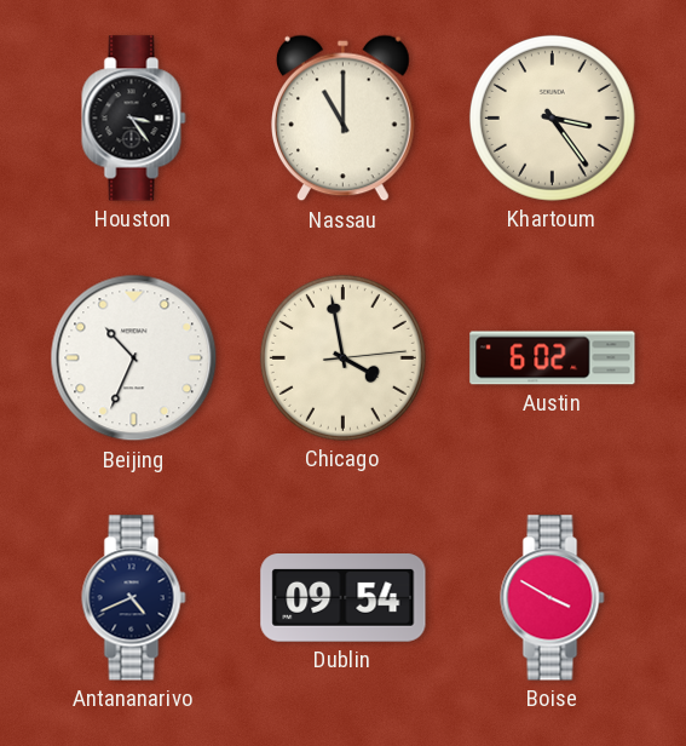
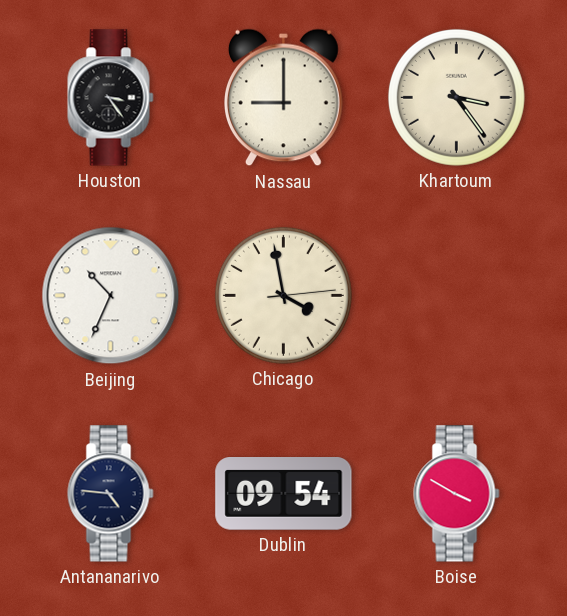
Nassau: 11:00 -> 9:00 (284, 98)
Austin: 6:02 -> none (553, 358)
Antananarivo: 4:41 -> 4:46 (111, 494)
